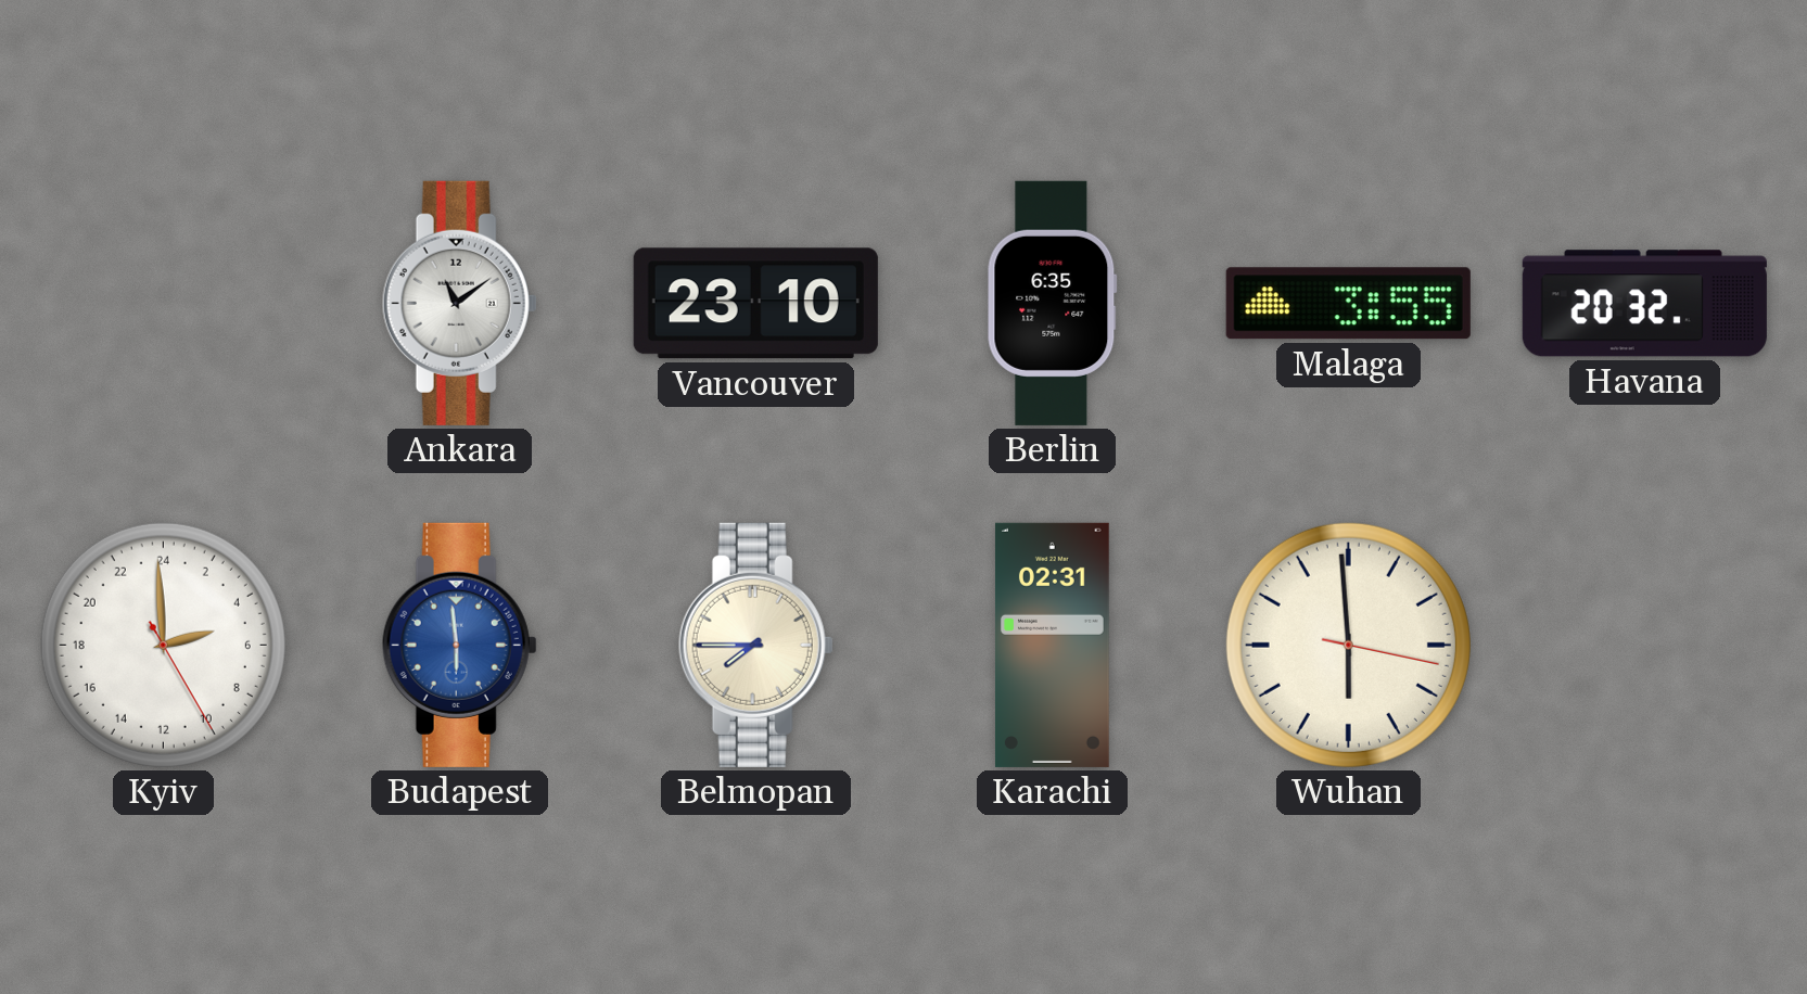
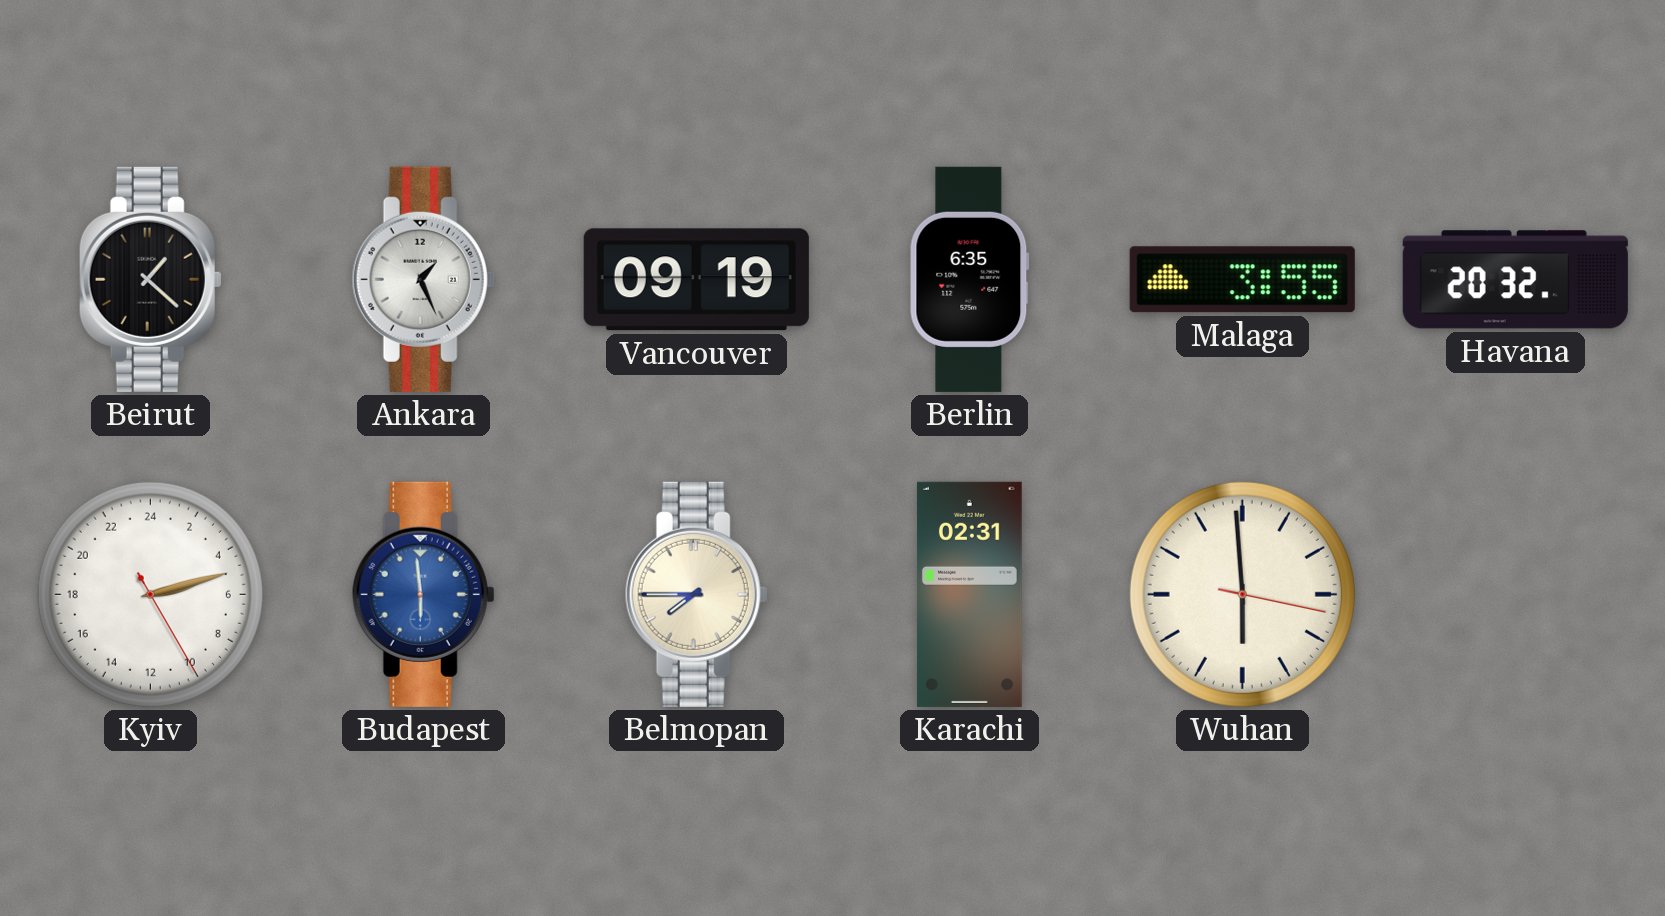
Beirut: none -> 1:22 (150, 279)
Ankara: 11:09 -> 1:26 (423, 279)
Vancouver: 23:10 -> 09:19 (696, 280)
Kyiv: 4:59 -> 5:12 (150, 594)
